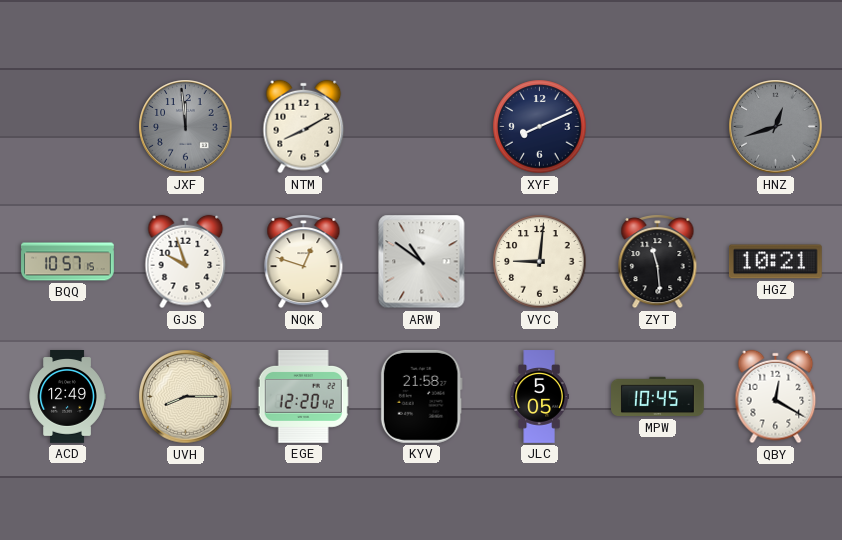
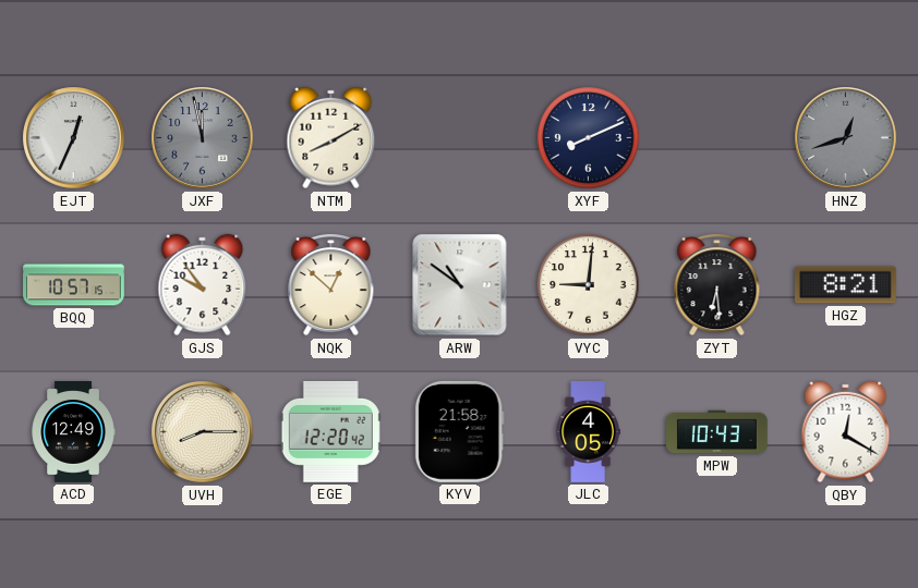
EJT: none -> 12:34 (74, 138)
JXF: 11:59 -> 11:58 (203, 138)
GJS: 9:57 -> 9:54 (203, 285)
NQK: 12:48 -> 12:52 (331, 285)
ZYT: 11:29 -> 6:29 (717, 285)
HGZ: 10:21 -> 8:21 (845, 285)
JLC: 5:05 -> 4:05 (588, 432)
MPW: 10:45 -> 10:43 (717, 432)
